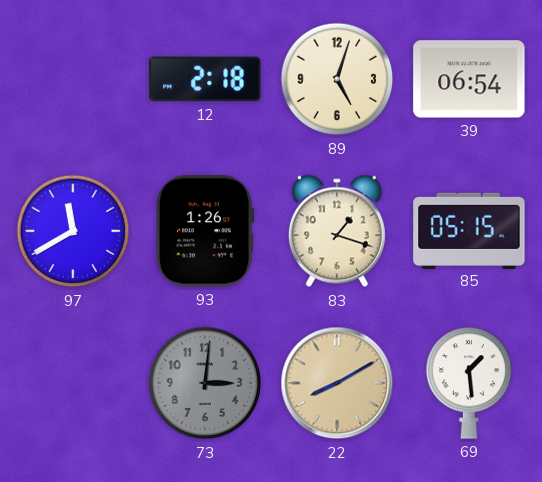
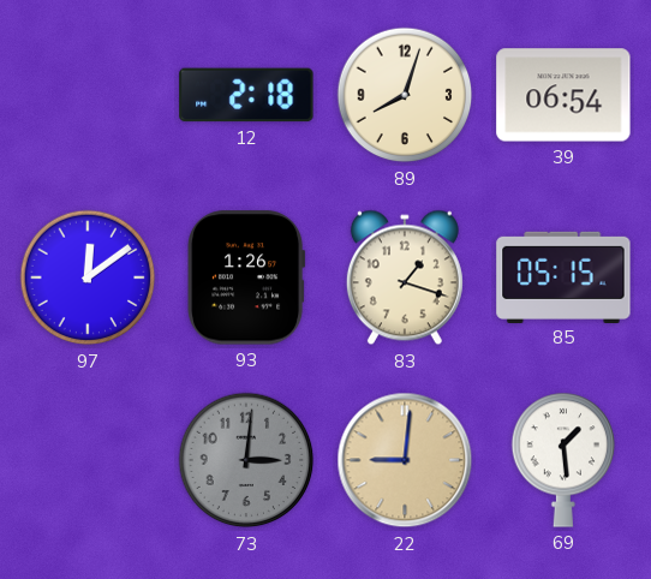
89: 5:03 -> 8:03 (405, 95)
97: 11:40 -> 12:09 (88, 277)
22: 8:10 -> 9:01 (405, 460)
